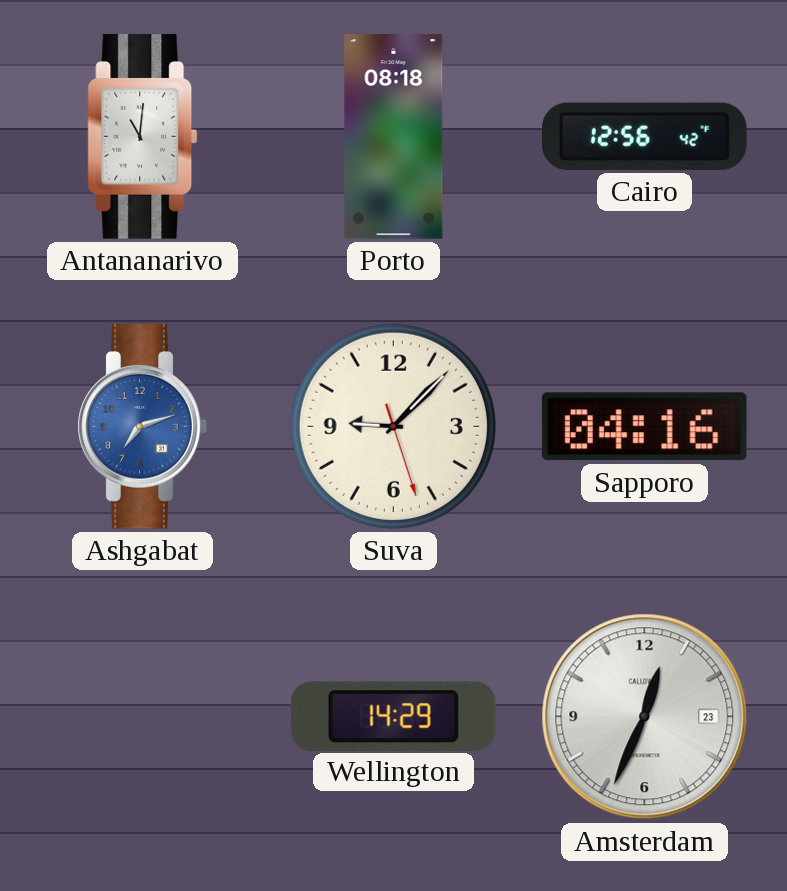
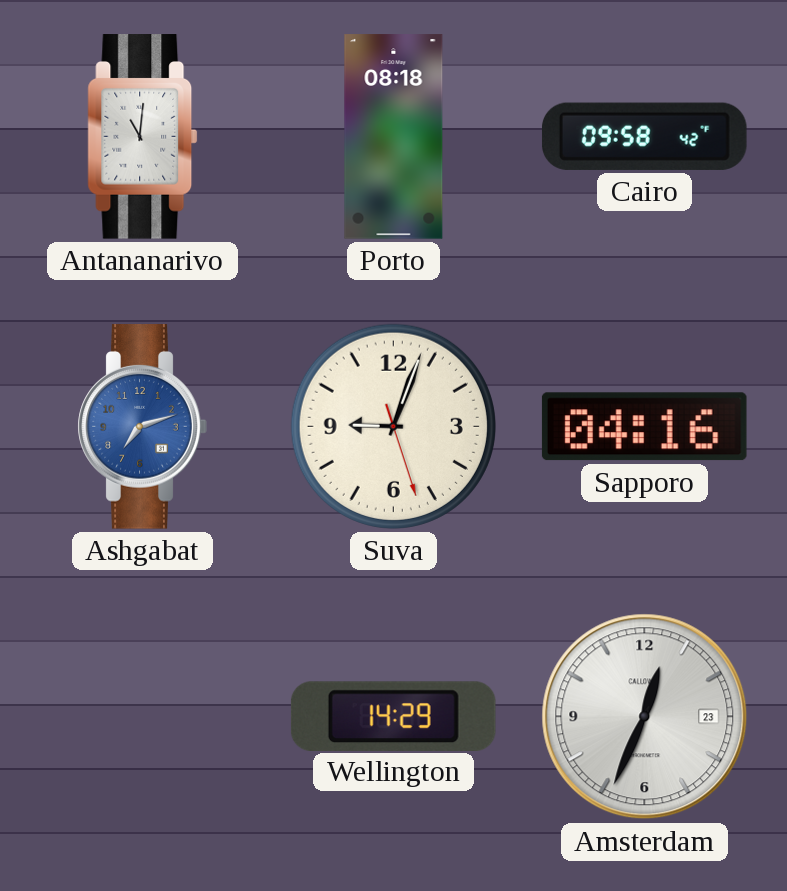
Cairo: 12:56 -> 09:58 (644, 136)
Suva: 9:07 -> 9:03 (393, 426)
